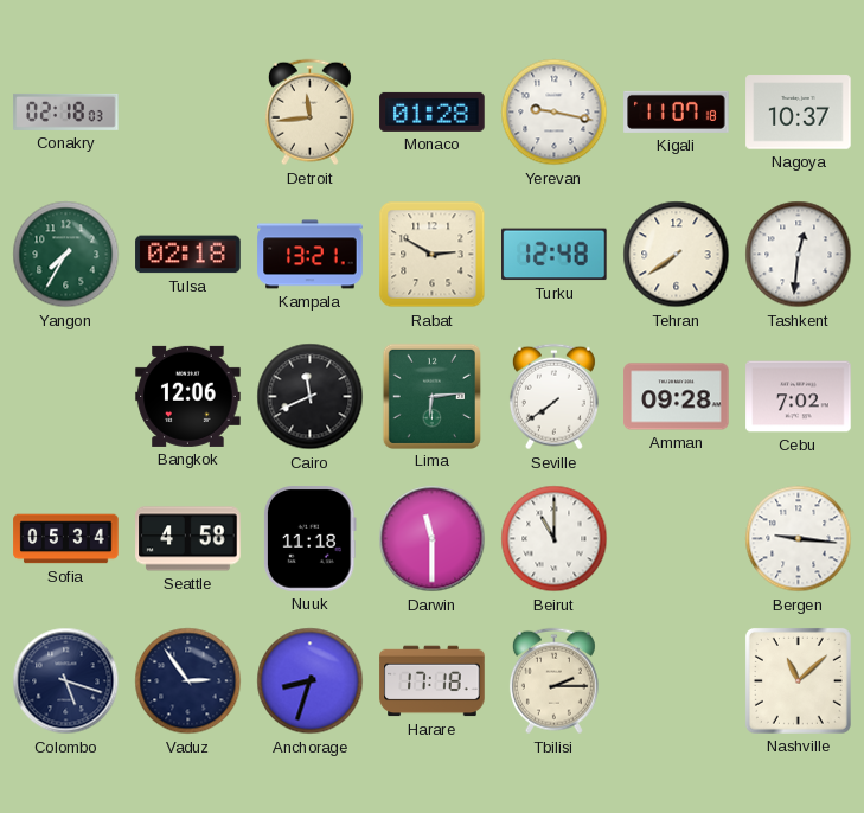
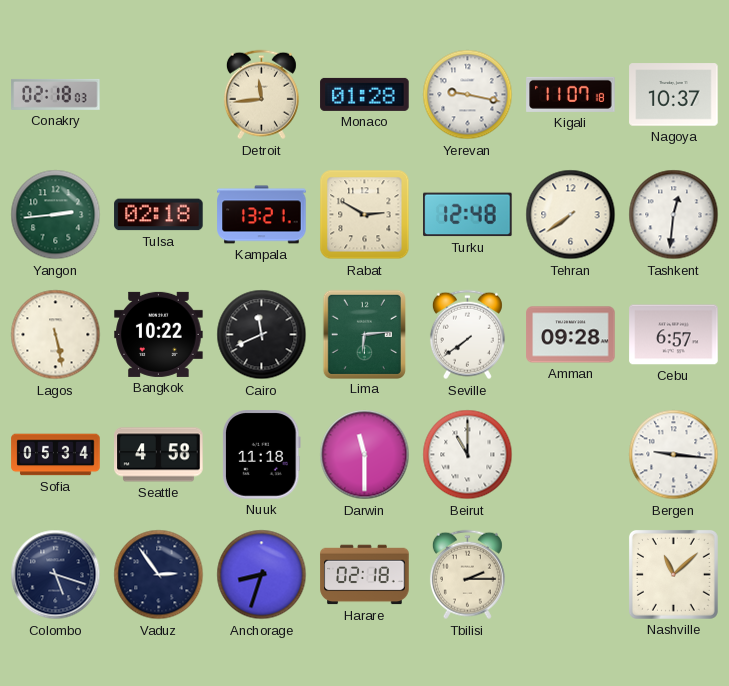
Yangon: 7:35 -> 2:44 (56, 215)
Lagos: none -> 5:28 (56, 335)
Bangkok: 12:06 -> 10:22 (159, 334)
Cebu: 7:02 -> 6:57 (674, 335)
Harare: 17:18 -> 02:18 (365, 575)
